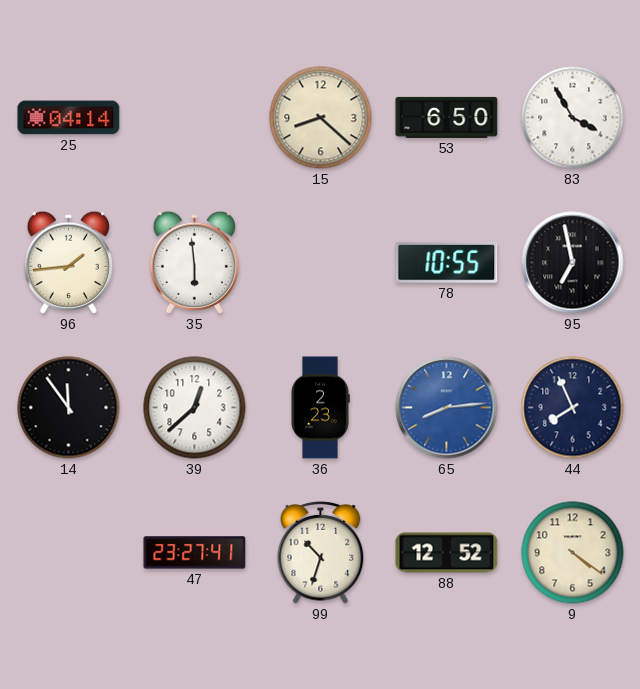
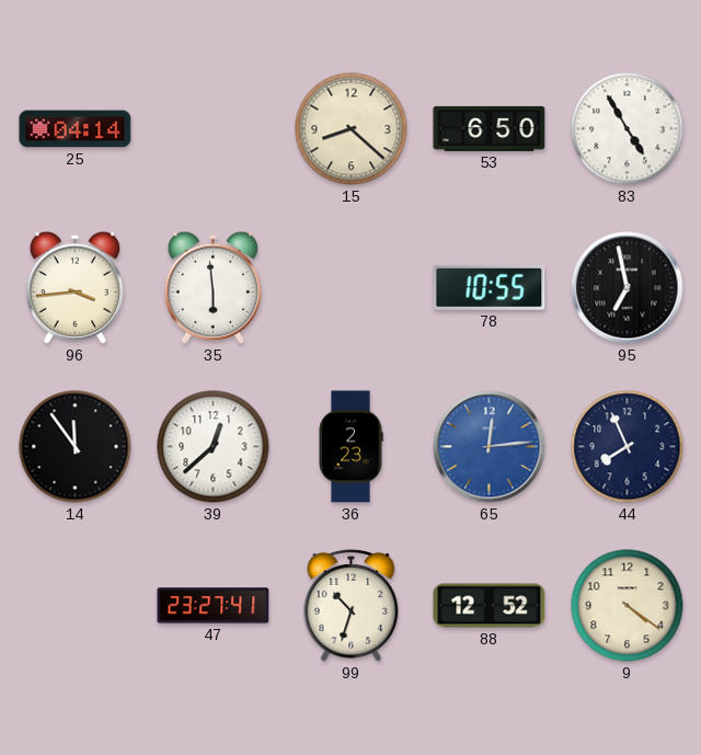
83: 3:55 -> 4:55 (628, 129)
96: 1:44 -> 3:44 (74, 287)
65: 8:14 -> 12:14 (490, 447)
